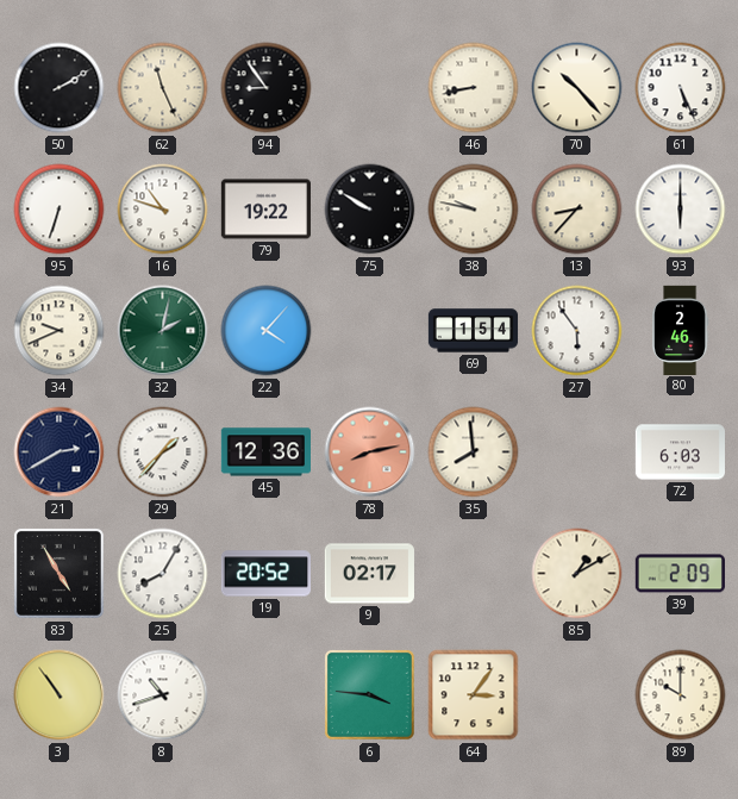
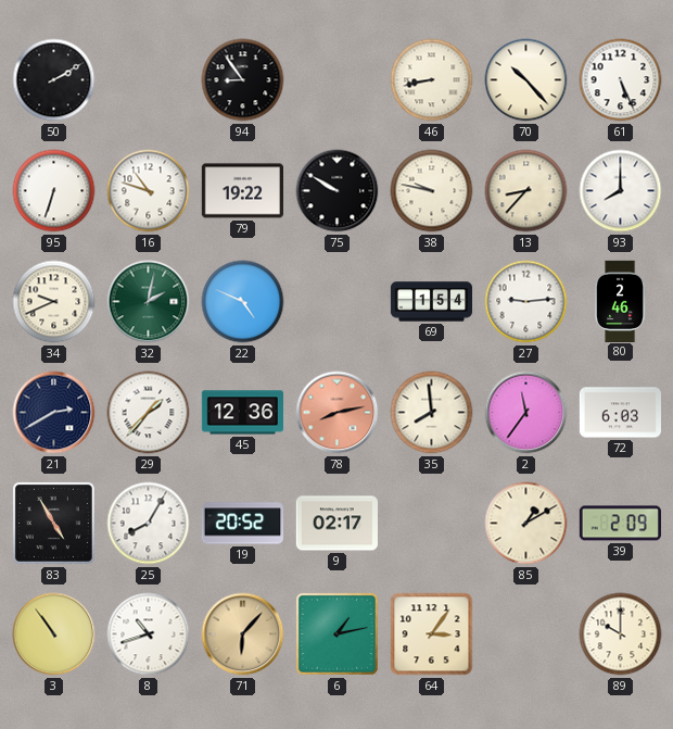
62: 11:26 -> none (163, 88)
93: 6:00 -> 8:00 (621, 191)
22: 4:07 -> 4:49 (243, 302)
27: 5:54 -> 9:14 (526, 302)
2: none -> 11:36 (526, 413)
71: none -> 6:07 (243, 634)
6: 3:46 -> 1:13 (336, 633)
